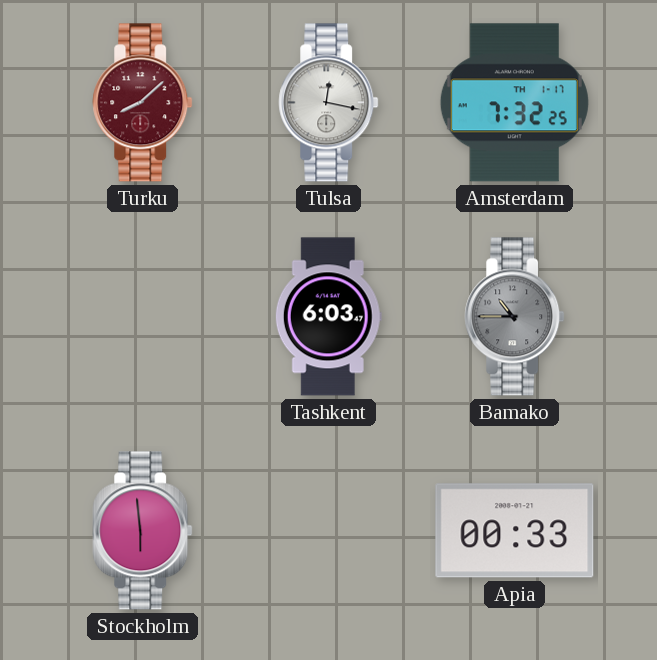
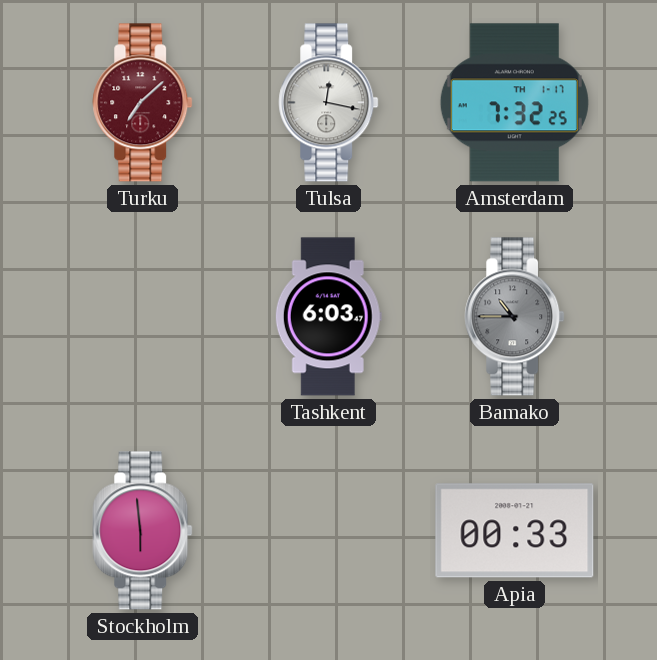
Turku: 8:08 -> 7:08 (143, 103)
